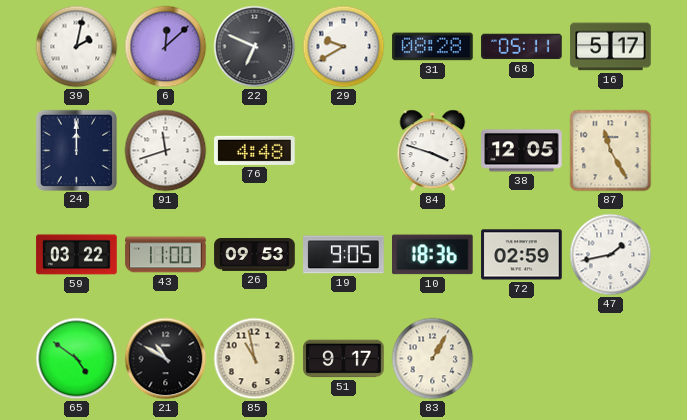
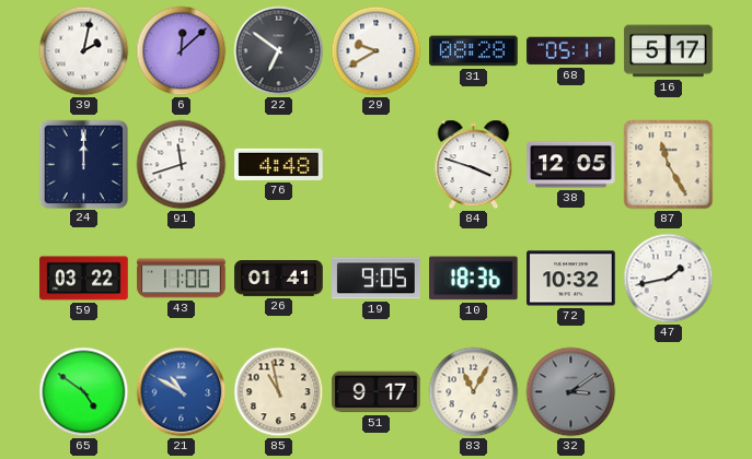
22: 6:49 -> 6:51 (279, 51)
26: 09:53 -> 01:41 (279, 279)
72: 02:59 -> 10:32 (571, 279)
21 dial: black -> blue (182, 392)
83: 1:05 -> 11:05 (474, 392)
32: none -> 3:09 (571, 392)
